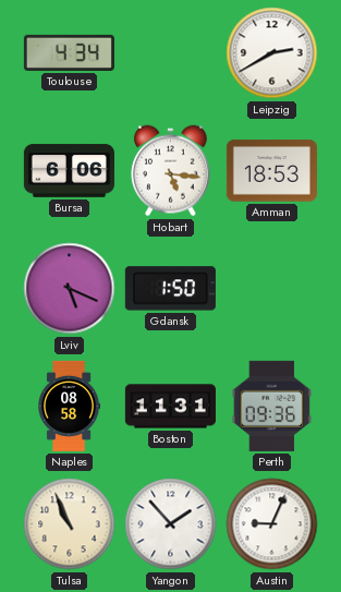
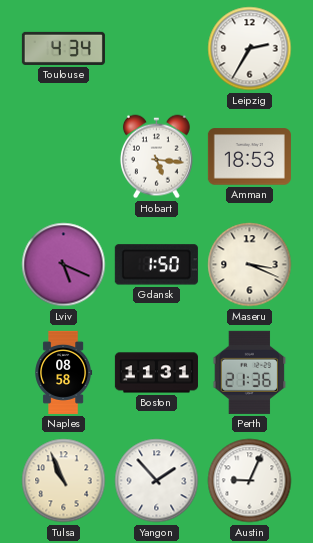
Leipzig: 2:40 -> 2:35 (250, 49)
Bursa: 6:06 -> none (69, 171)
Maseru: none -> 3:19 (250, 265)
Perth: 09:36 -> 21:36 (250, 372)
